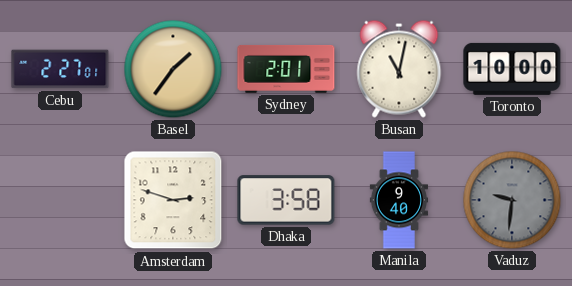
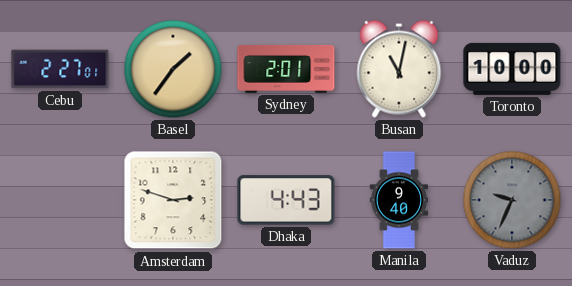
Dhaka: 3:58 -> 4:43 (286, 200)
Vaduz: 9:31 -> 9:34 (512, 200)
